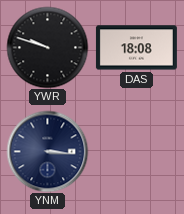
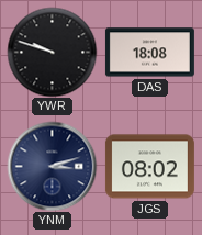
YNM: 3:16 -> 3:12 (52, 166)
JGS: none -> 08:02 (149, 167)
